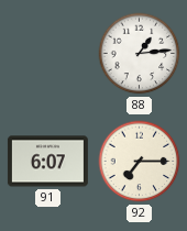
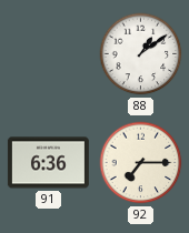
88: 1:14 -> 1:09 (141, 54)
91: 6:07 -> 6:36 (48, 163)
